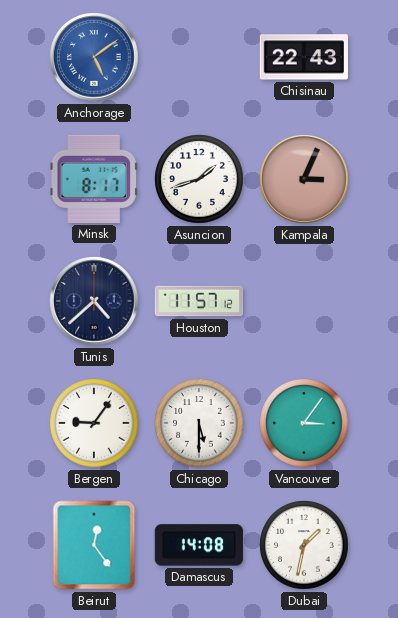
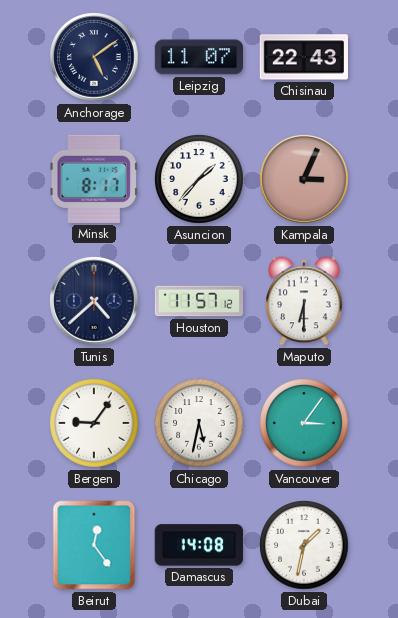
Anchorage dial: blue -> navy (94, 57)
Leipzig: none -> 11:07 (198, 57)
Asuncion: 1:42 -> 1:37 (199, 179)
Maputo: none -> 6:30 (304, 301)
Chicago: 5:30 -> 5:32 (199, 423)
